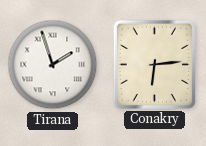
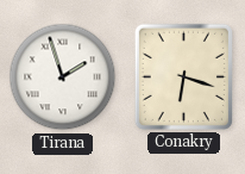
Conakry: 6:14 -> 6:18 (183, 76)
